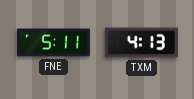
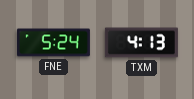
FNE: 5:11 -> 5:24 (53, 43)
